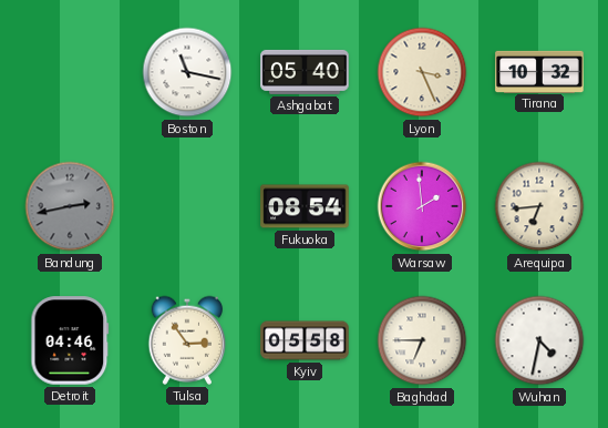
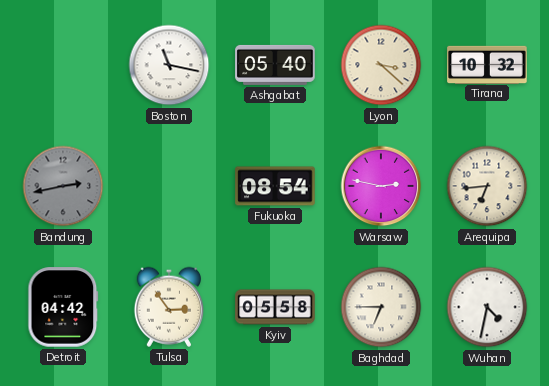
Lyon: 3:26 -> 3:22 (381, 65)
Warsaw: 1:59 -> 2:47 (381, 186)
Detroit: 04:46 -> 04:42 (63, 307)
